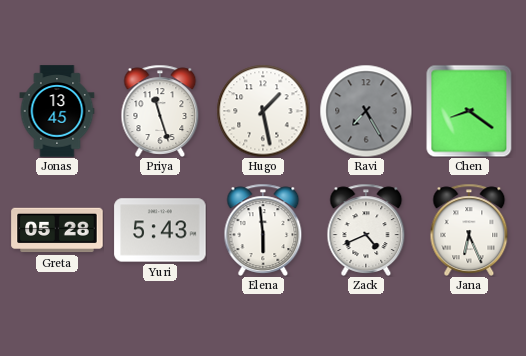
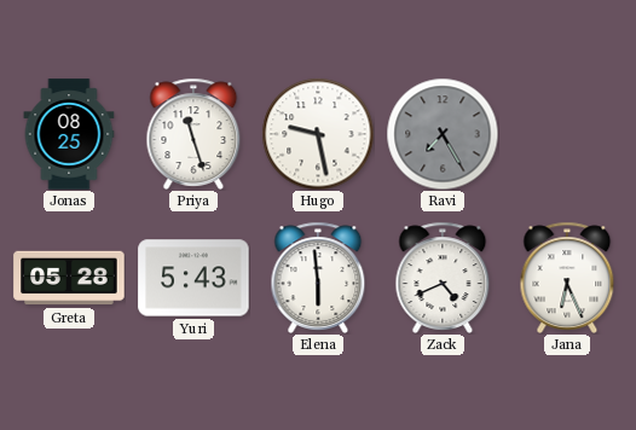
Jonas: 13:45 -> 08:25 (69, 134)
Hugo: 1:28 -> 9:28 (318, 134)
Chen: 8:21 -> none (469, 111)
